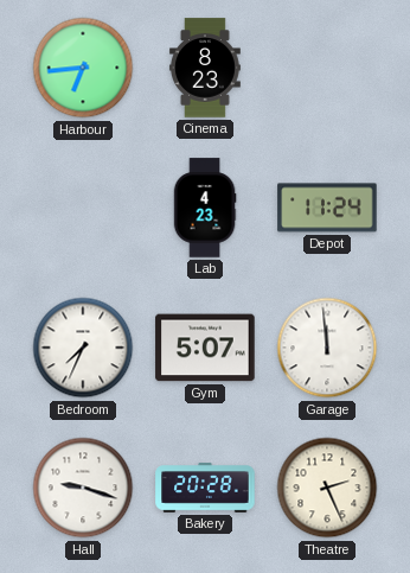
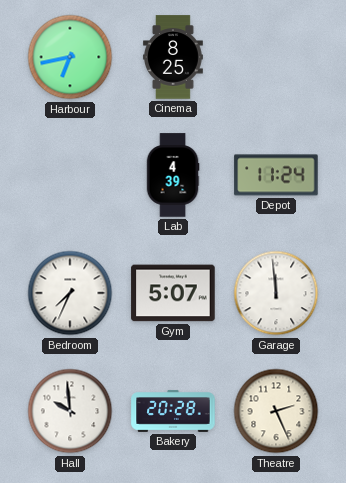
Harbour: 6:44 -> 6:43 (70, 57)
Cinema: 8:23 -> 8:25 (173, 57)
Lab: 4:23 -> 4:39 (173, 175)
Hall: 9:18 -> 9:59 (70, 411)
